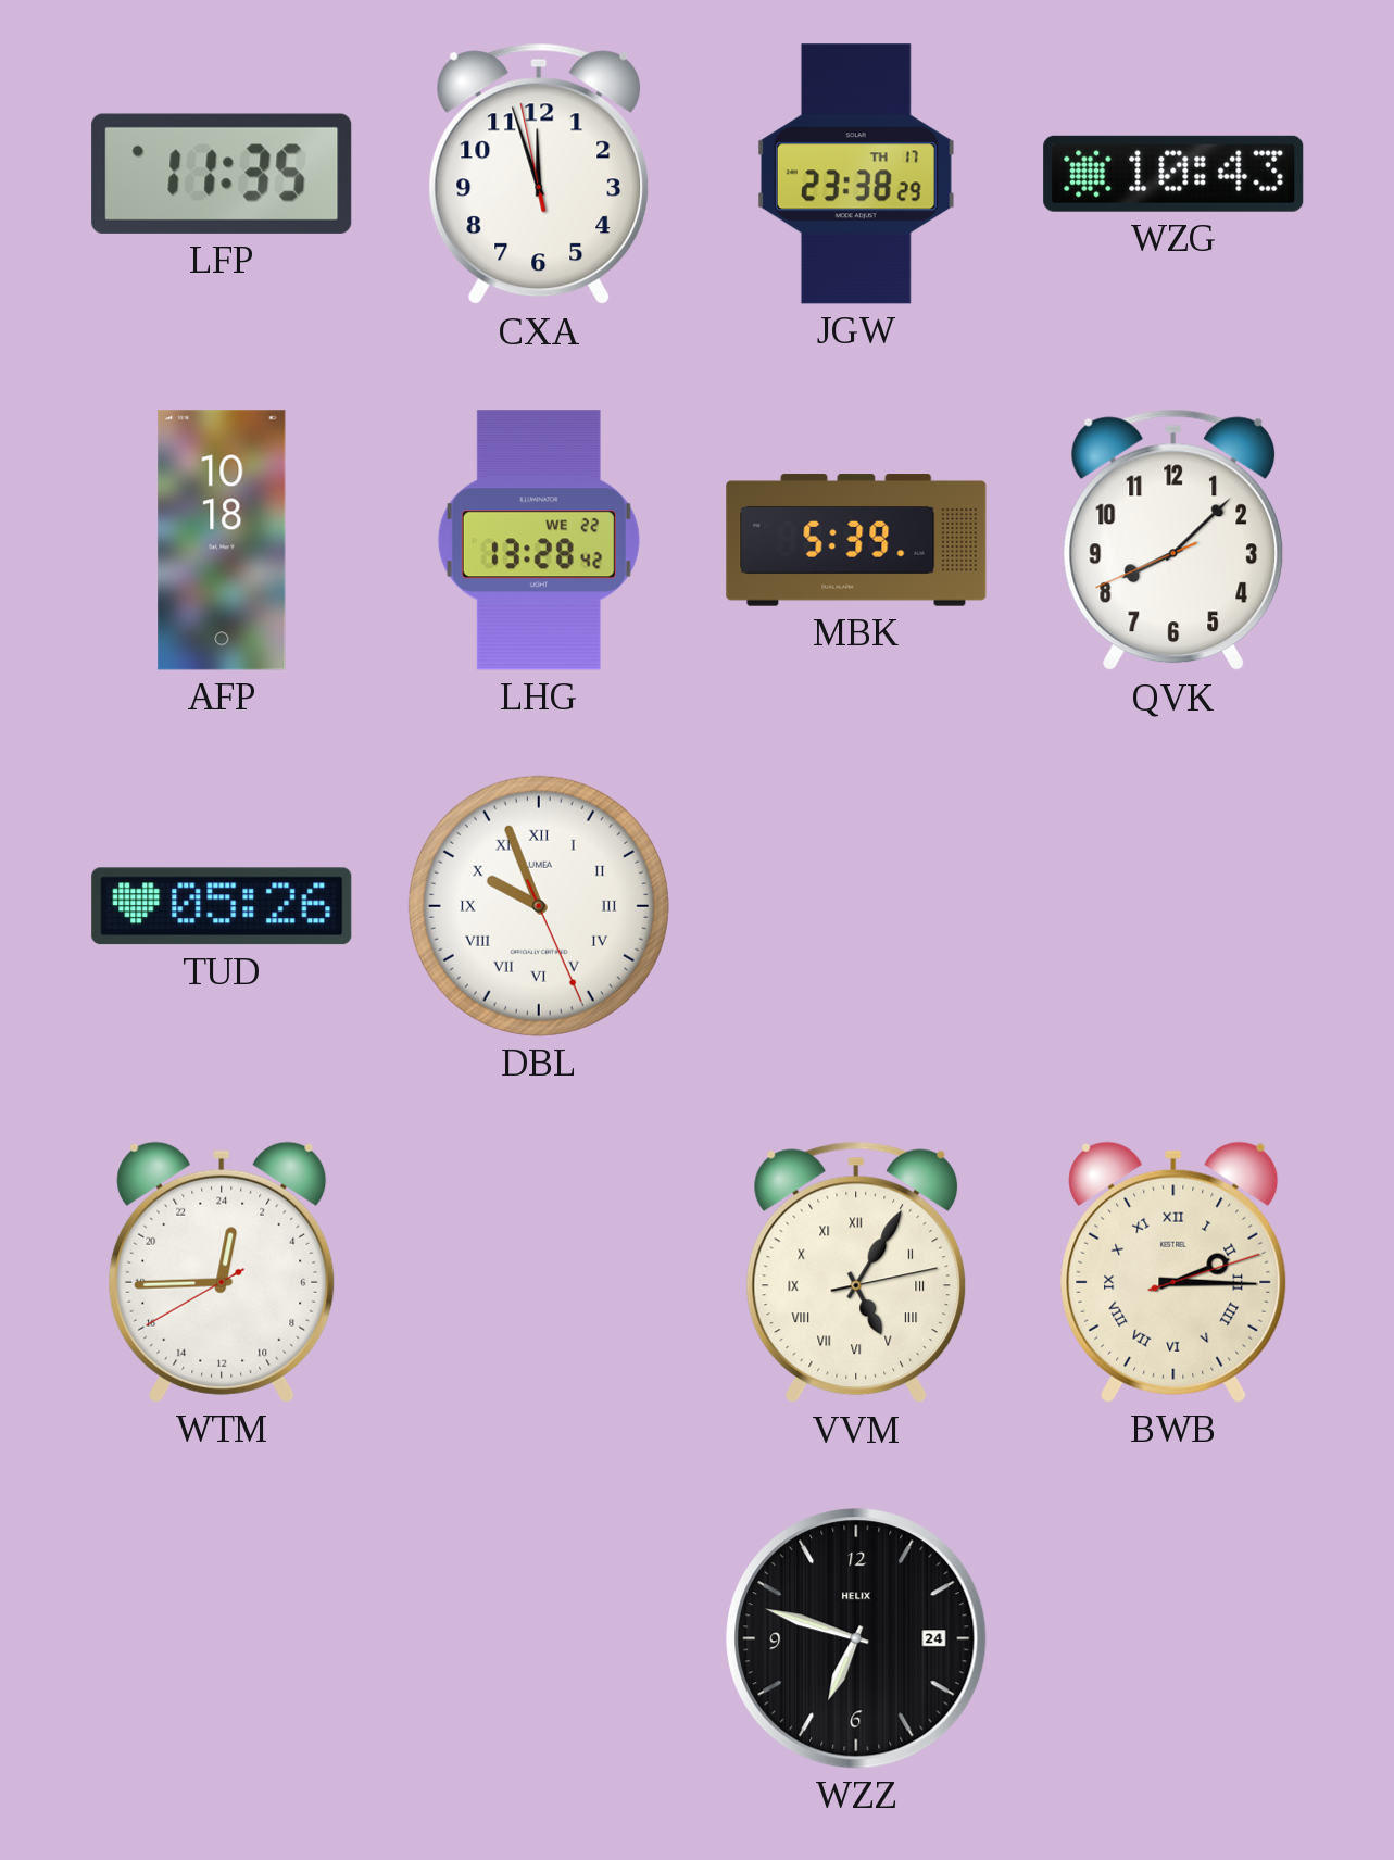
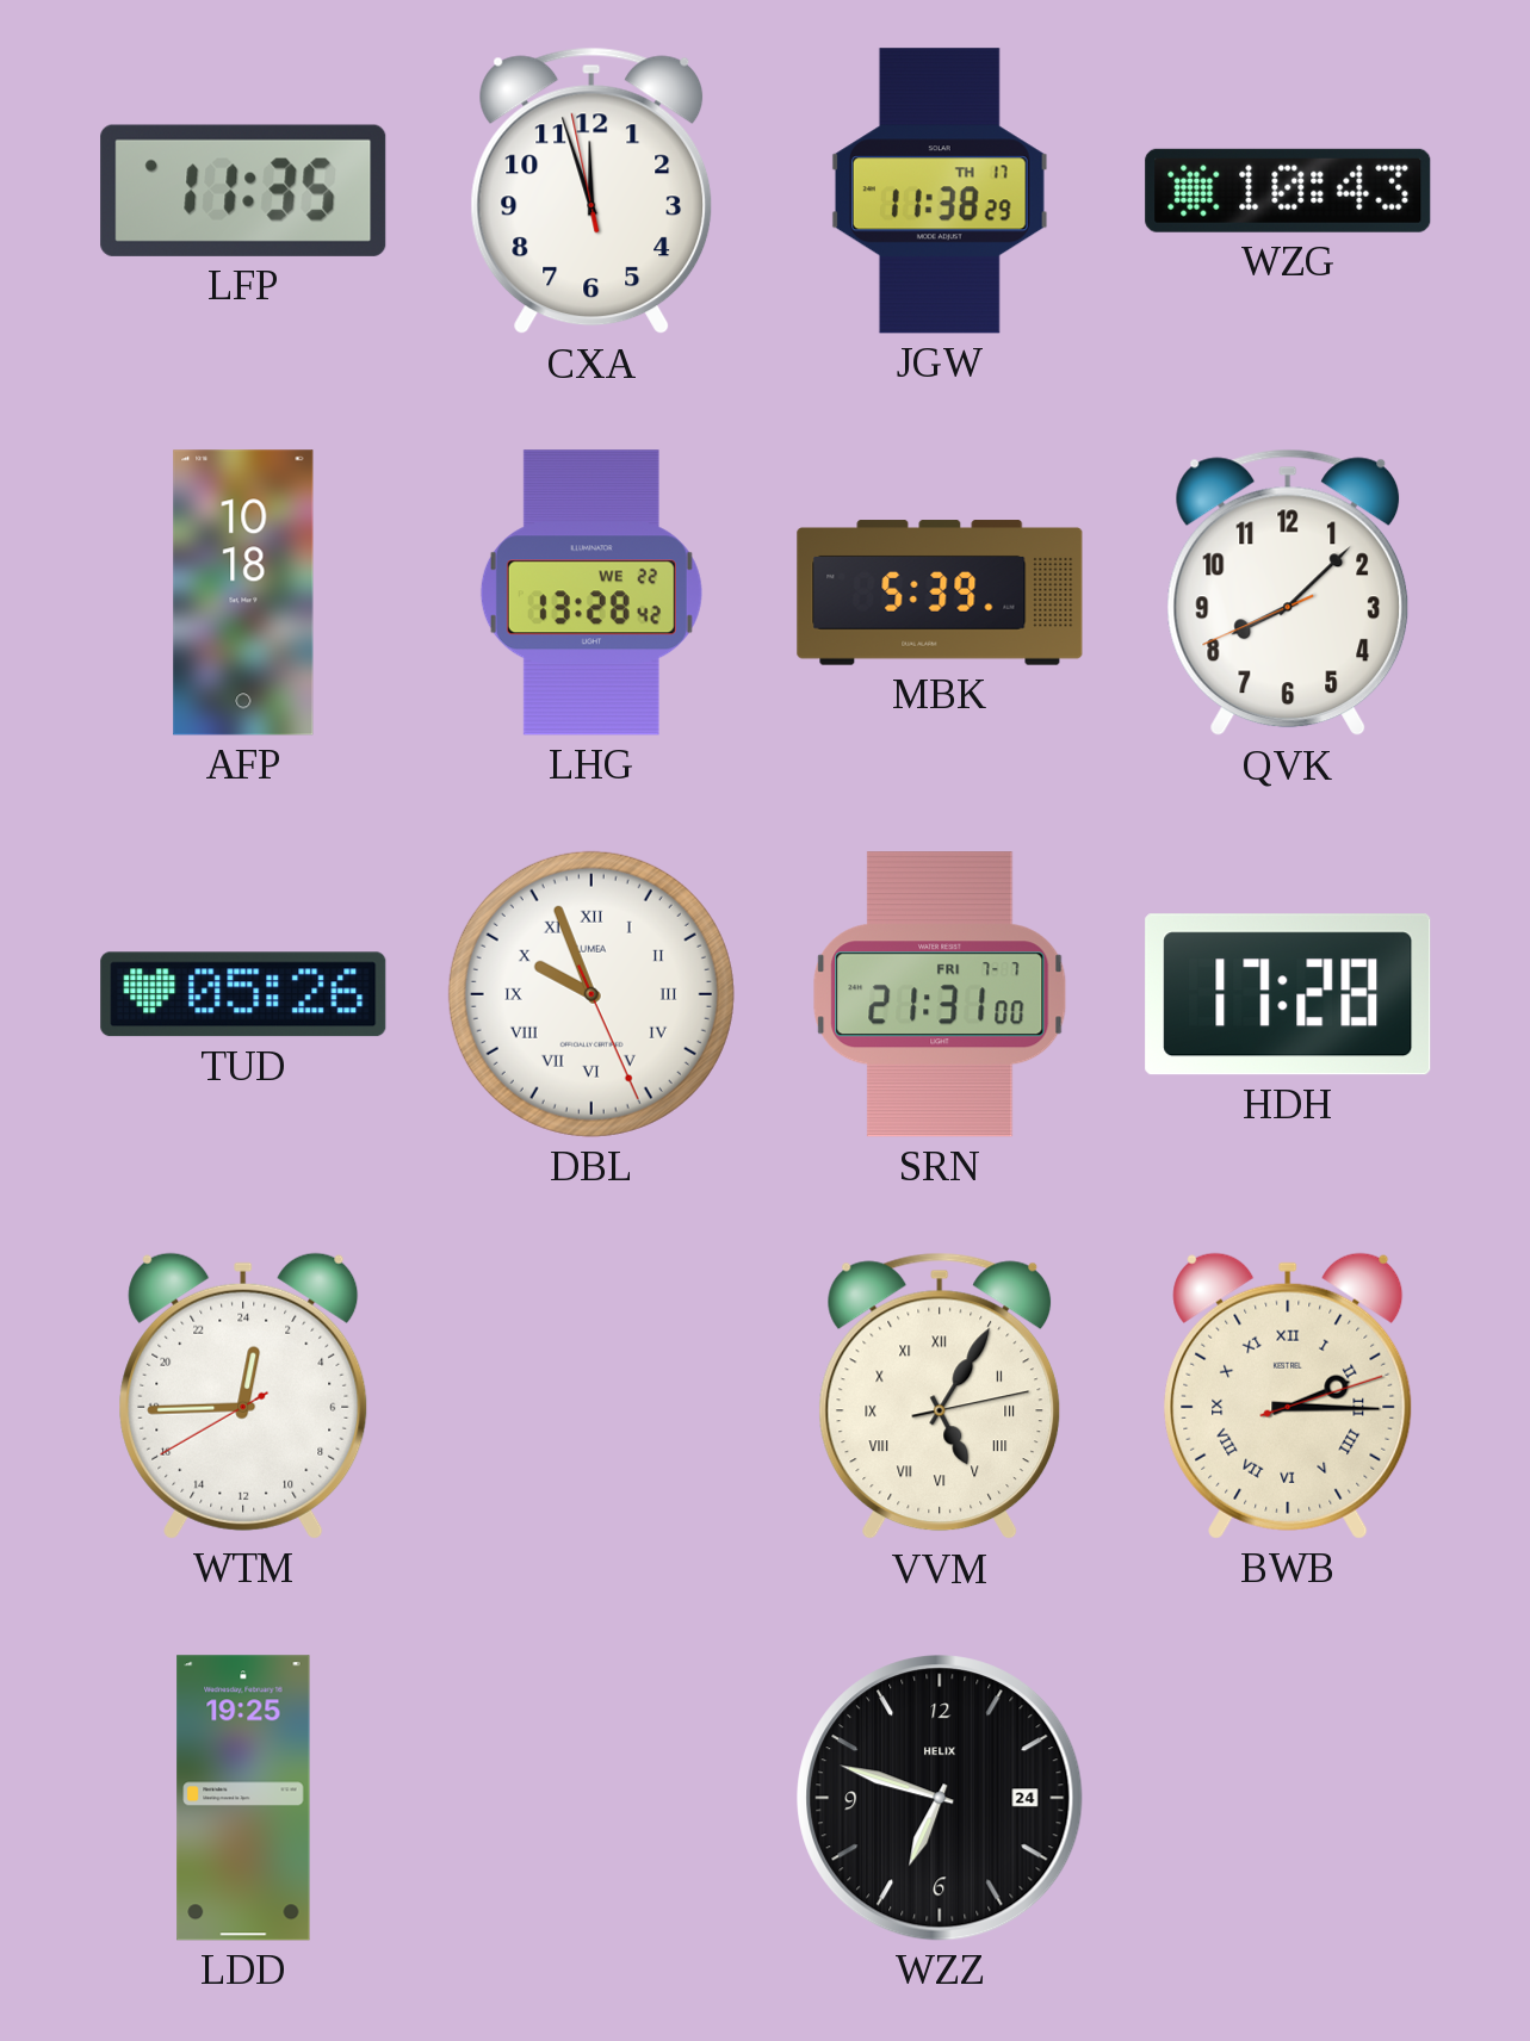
JGW: 23:38 -> 11:38 (940, 191)
SRN: none -> 21:31 (940, 994)
HDH: none -> 17:28 (1288, 994)
LDD: none -> 19:25 (243, 1798)
